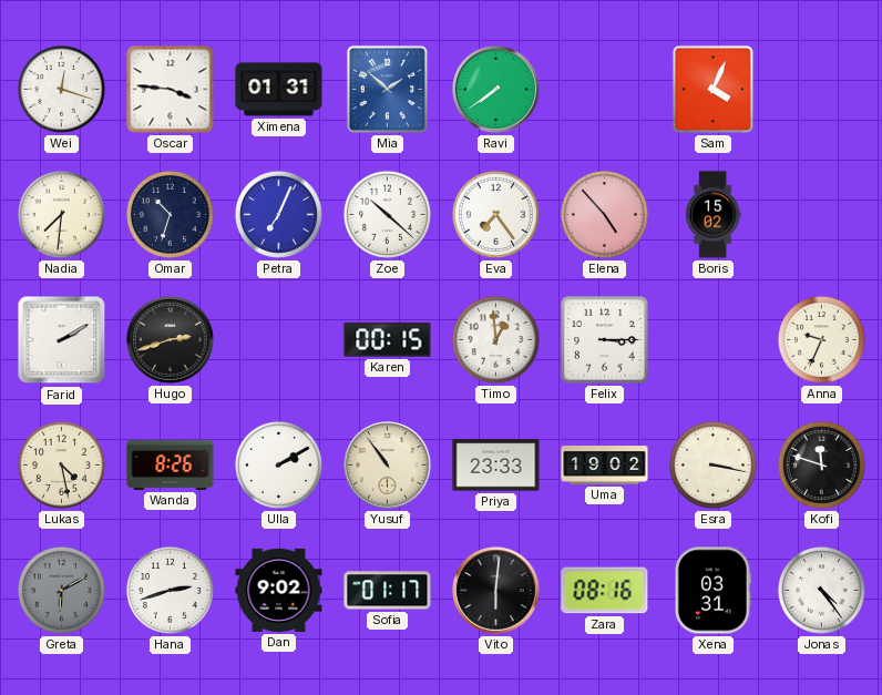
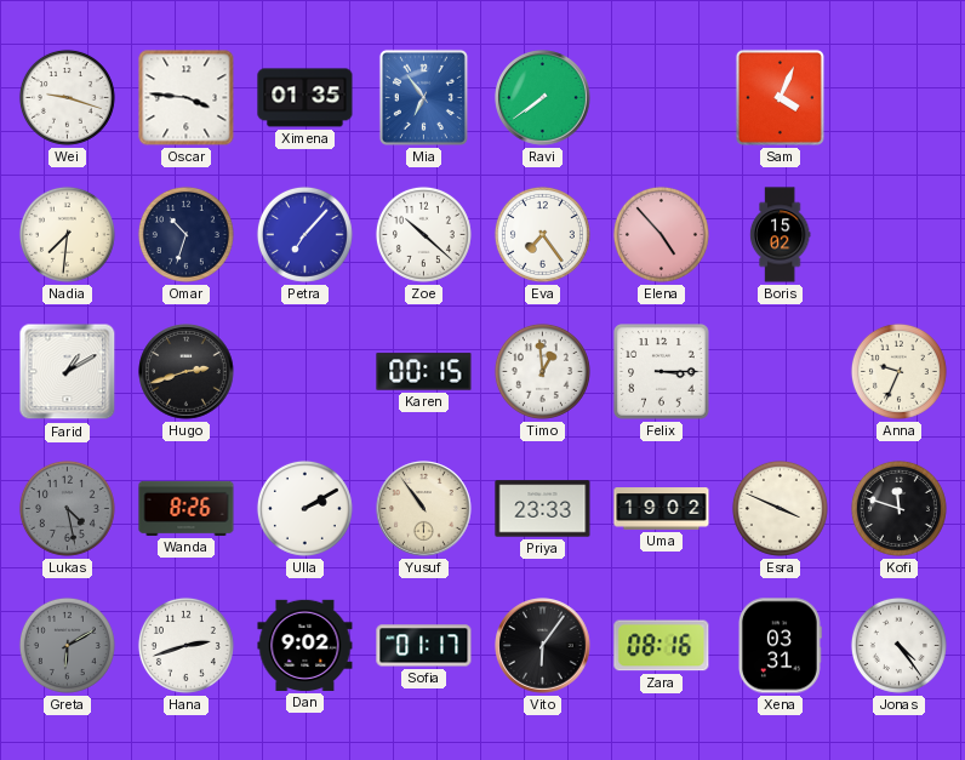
Wei: 12:18 -> 9:18 (67, 97)
Ximena: 01:31 -> 01:35 (306, 98)
Mia: 1:52 -> 6:54 (423, 97)
Petra: 7:04 -> 7:07 (304, 234)
Farid: 2:10 -> 1:10 (68, 372)
Lukas dial: cream -> grey (67, 508)
Esra: 3:17 -> 3:49 (780, 508)
Vito: 6:01 -> 6:06 (543, 646)
